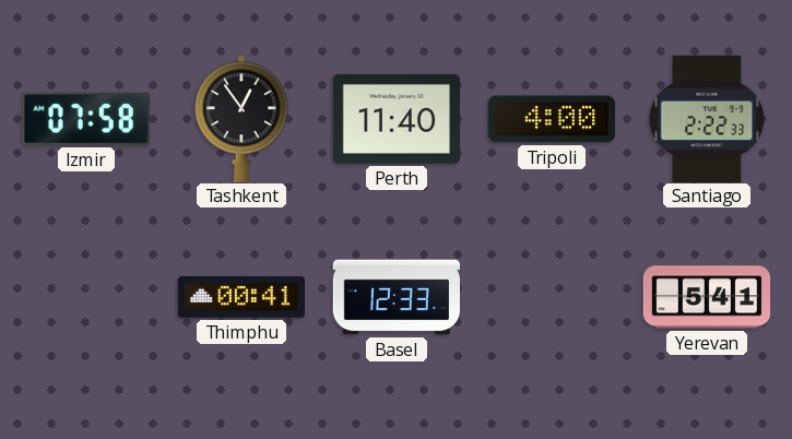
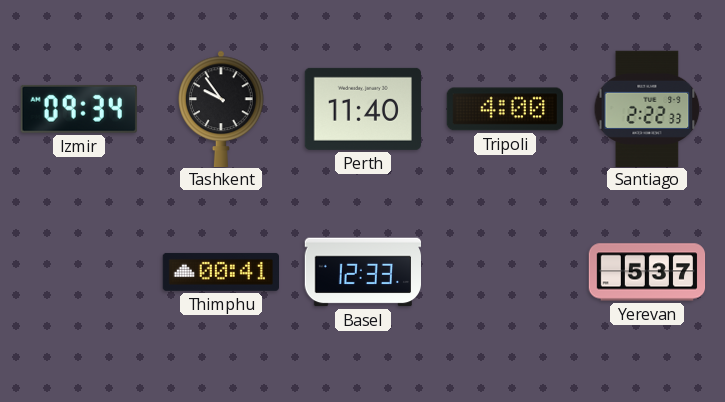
Izmir: 07:58 -> 09:34 (79, 109)
Tashkent: 12:54 -> 9:54 (221, 108)
Yerevan: 5:41 -> 5:37 (647, 272)
